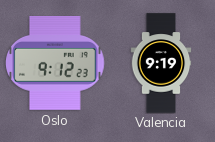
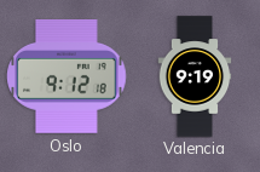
Oslo: 9:12:23 -> 9:12:18 (68, 76)
